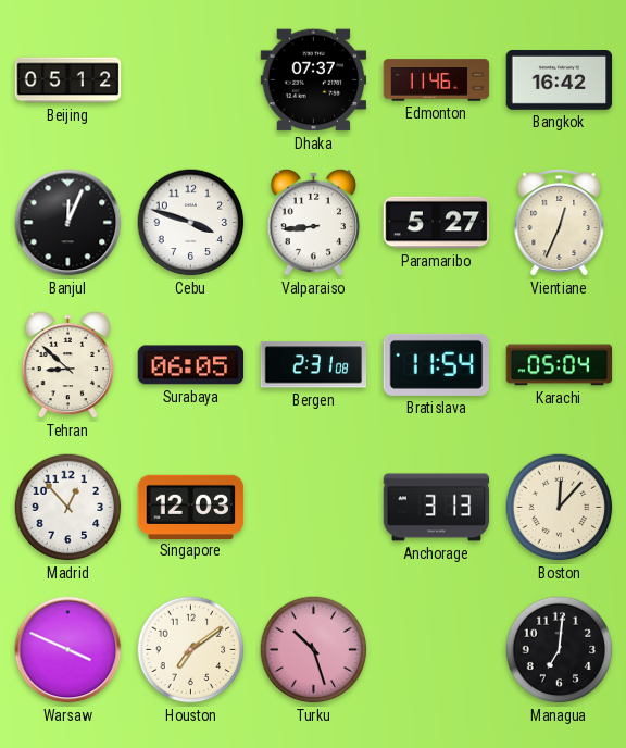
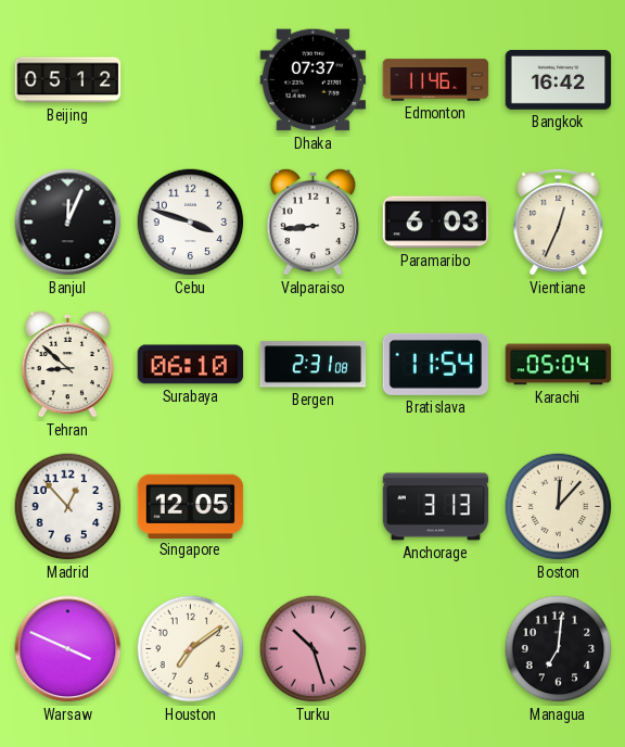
Paramaribo: 5:27 -> 6:03 (436, 223)
Surabaya: 06:05 -> 06:10 (191, 365)
Singapore: 12:03 -> 12:05 (191, 506)
